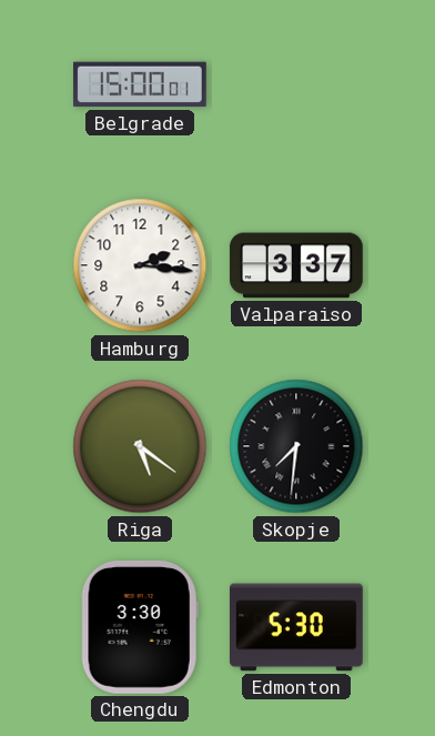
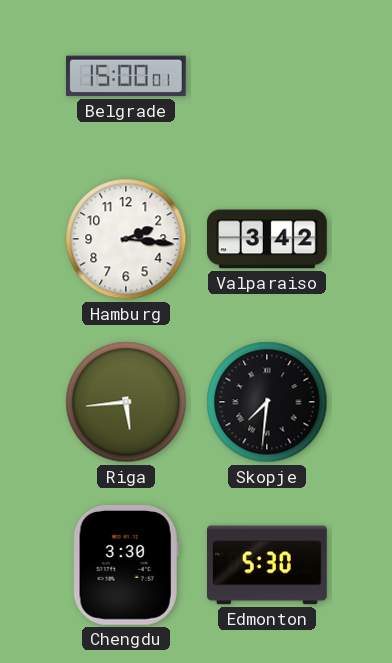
Valparaiso: 3:37 -> 3:42 (268, 239)
Riga: 5:21 -> 5:44 (126, 402)
